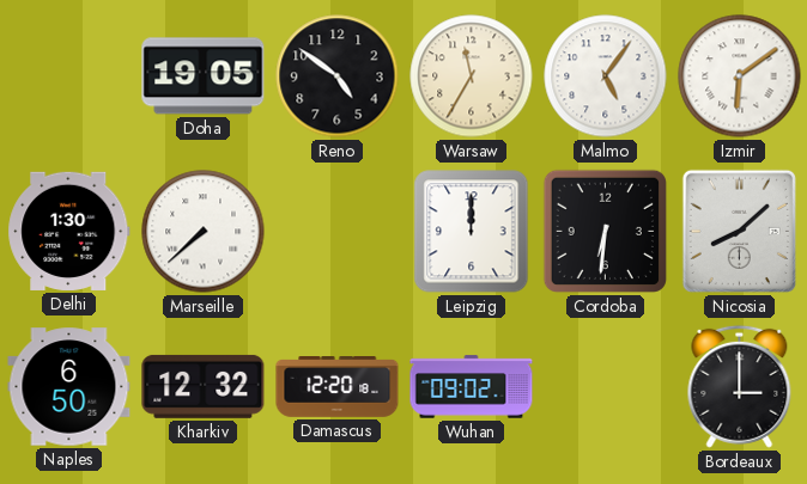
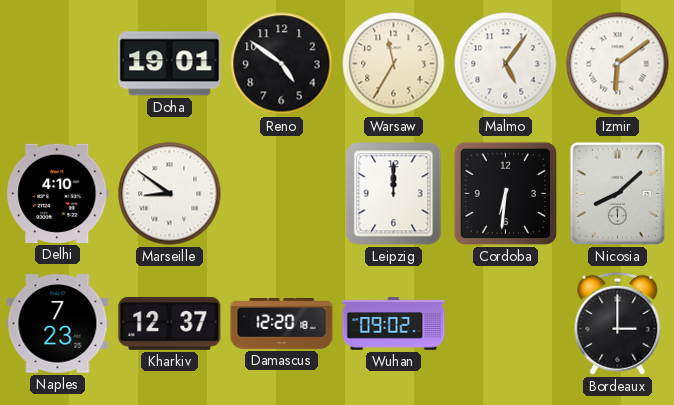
Doha: 19:05 -> 19:01 (170, 64)
Delhi: 1:30 -> 4:10 (58, 193)
Marseille: 7:38 -> 8:51 (170, 194)
Naples: 6:50 -> 7:23 (58, 324)
Kharkiv: 12:32 -> 12:37 (170, 323)
